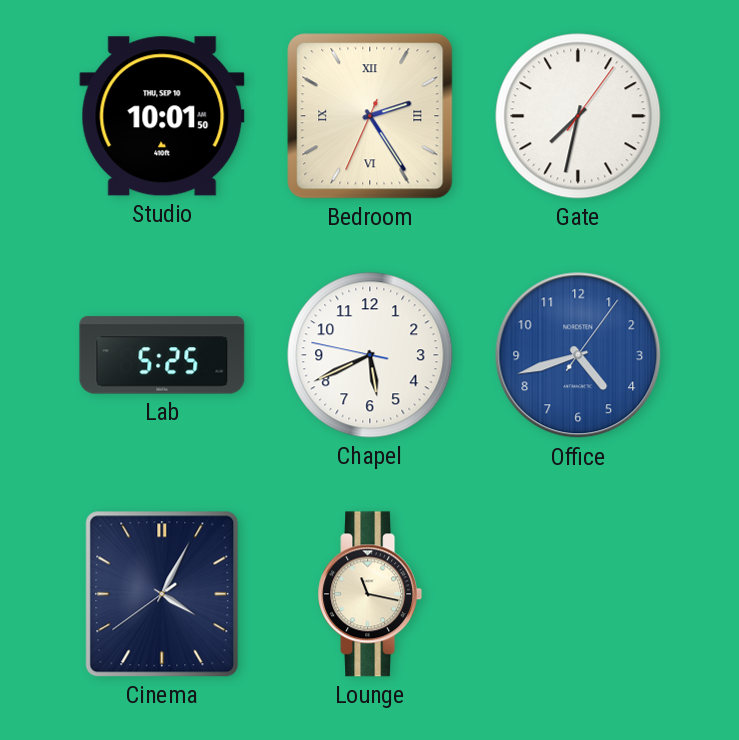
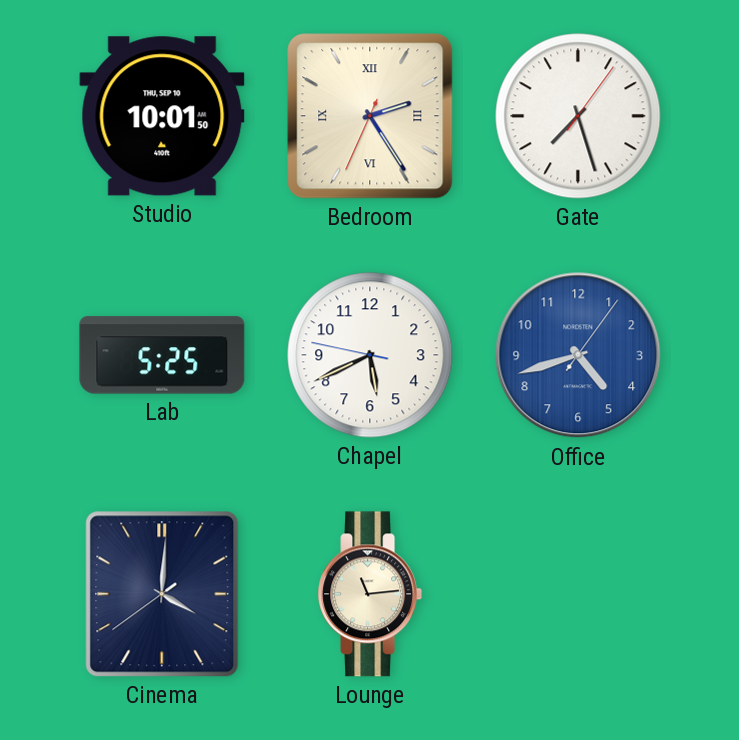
Gate: 7:32 -> 7:27 (578, 116)
Cinema: 4:04 -> 4:00 (162, 594)
Lounge: 11:17 -> 11:14 (370, 594)
